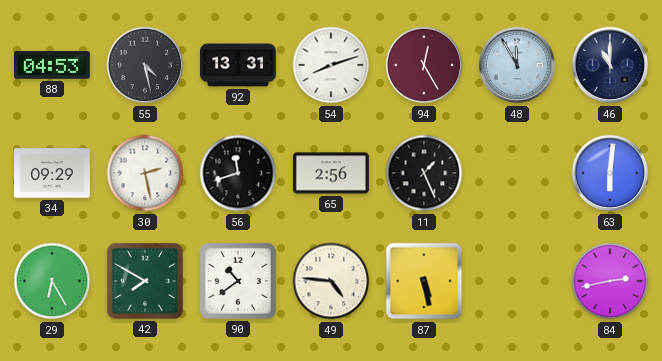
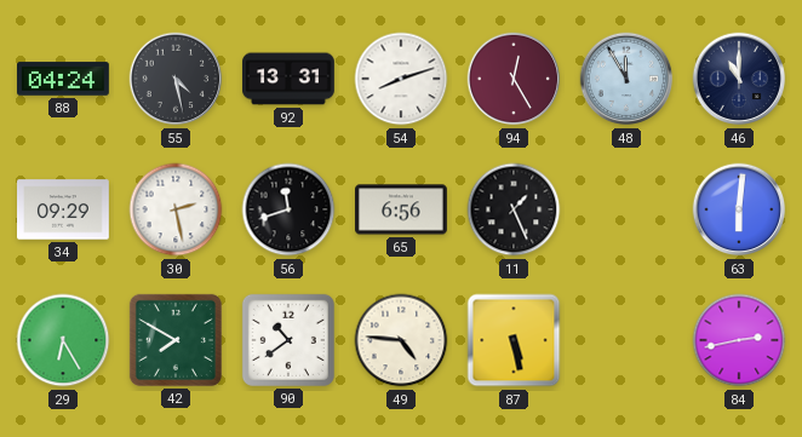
88: 04:53 -> 04:24 (64, 79)
65: 2:56 -> 6:56 (402, 209)
